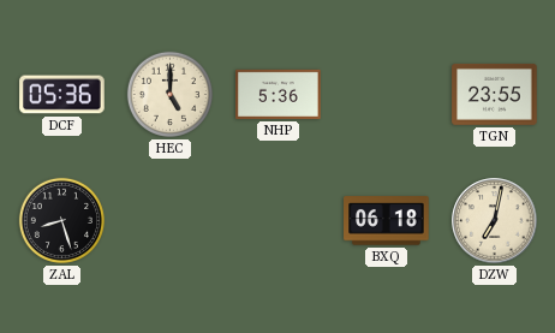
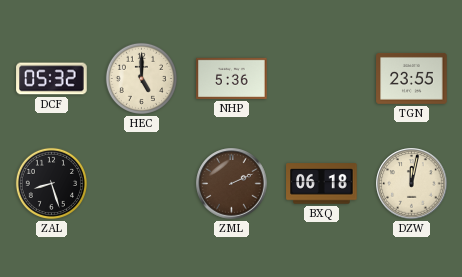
DCF: 05:36 -> 05:32 (52, 79)
ZML: none -> 2:11 (232, 184)
DZW: 7:02 -> 12:02 (412, 184)
